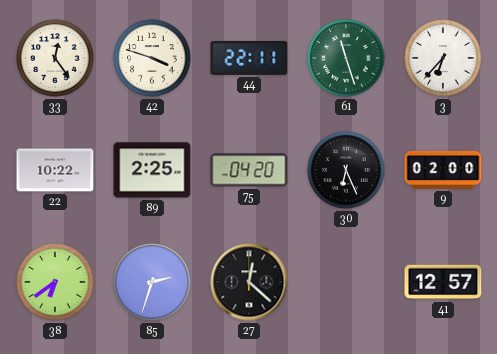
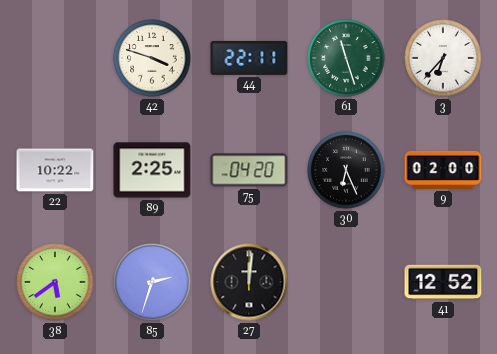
33: 12:24 -> none (55, 58)
38: 6:39 -> 5:39 (55, 282)
27: 12:22 -> 12:01 (249, 282)
41: 12:57 -> 12:52 (443, 282)
